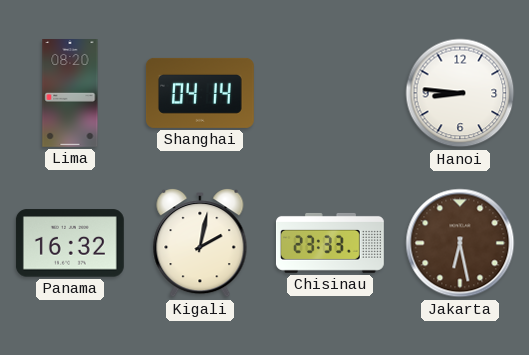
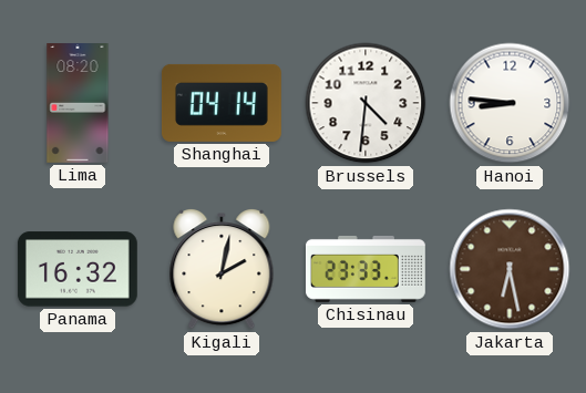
Brussels: none -> 4:31 (366, 103)
